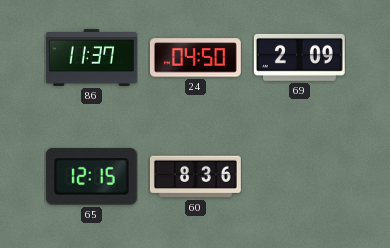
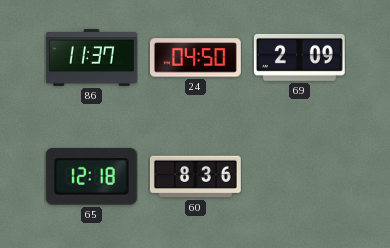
65: 12:15 -> 12:18 (91, 177)
